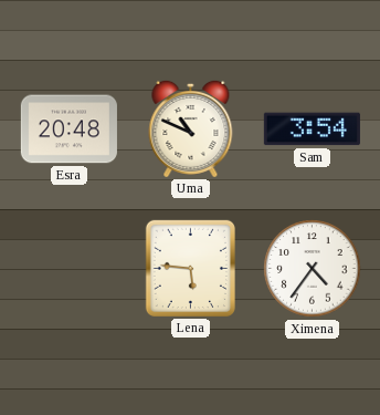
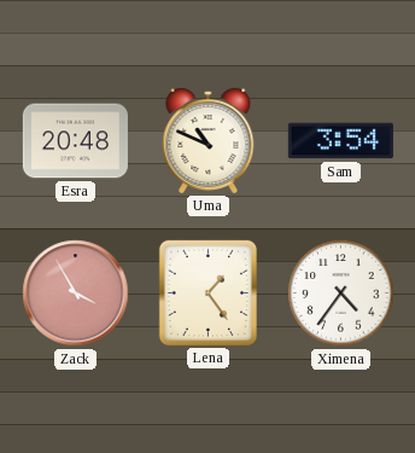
Zack: none -> 3:55 (76, 294)
Lena: 5:46 -> 1:24 (207, 292)
